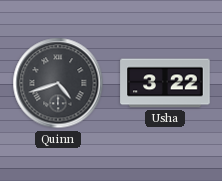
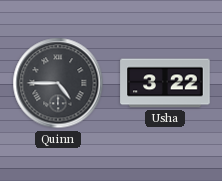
Quinn: 4:42 -> 4:45 (58, 83)
